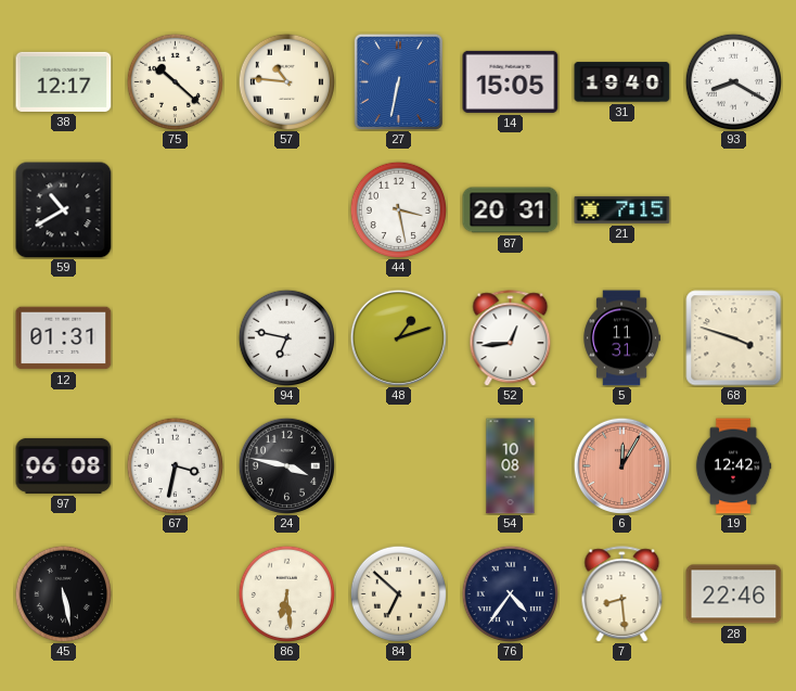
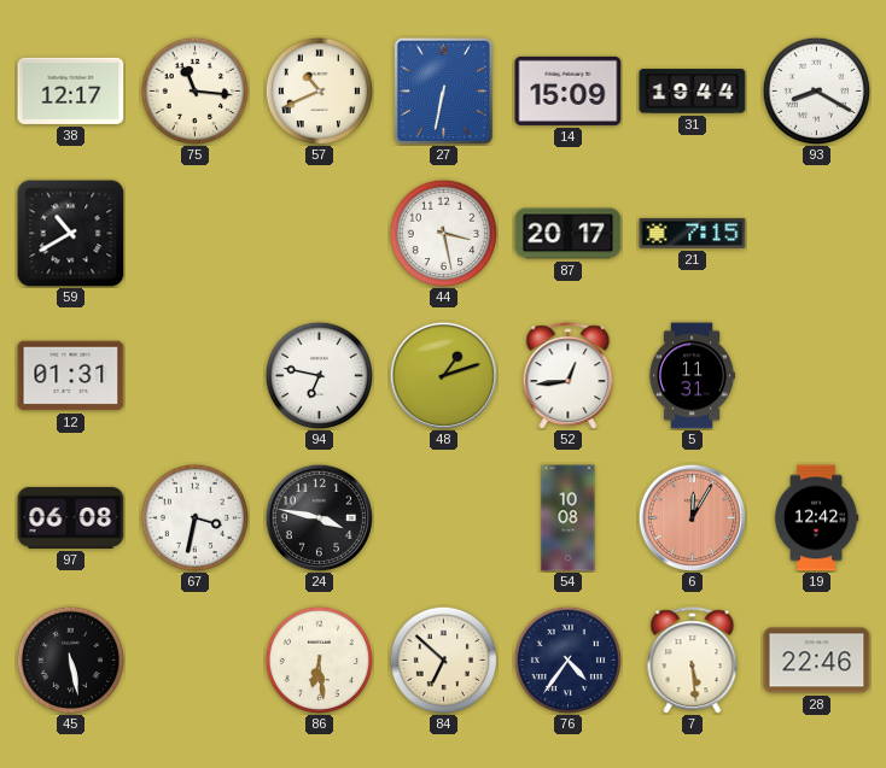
75: 10:22 -> 11:16 (194, 90)
57: 10:46 -> 10:41 (319, 90)
14: 15:05 -> 15:09 (569, 90)
31: 19:40 -> 19:44 (693, 92)
87: 20:31 -> 20:17 (569, 234)
68: 3:48 -> none (734, 338)
7: 8:29 -> 5:29 (693, 661)
